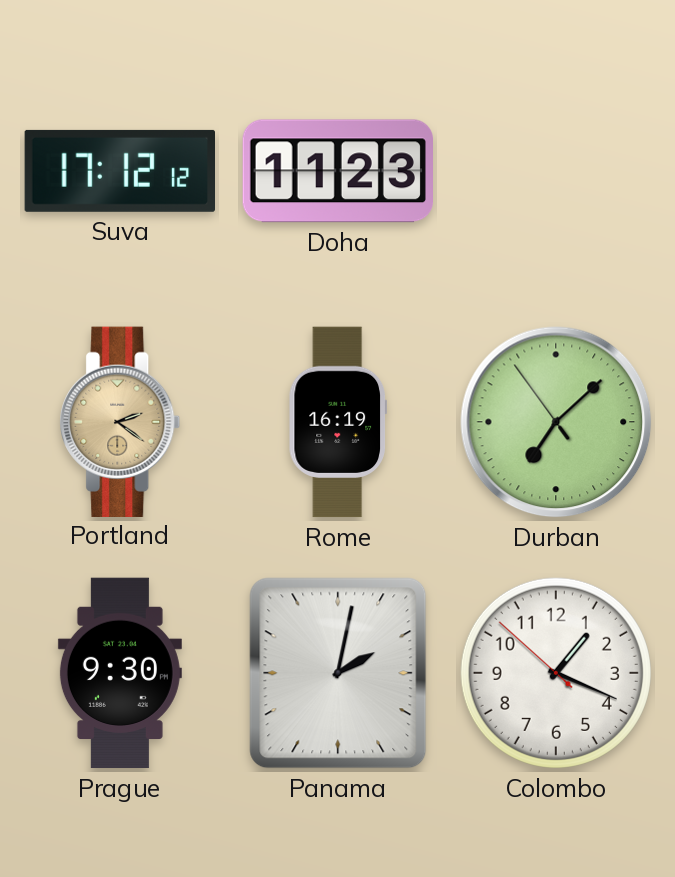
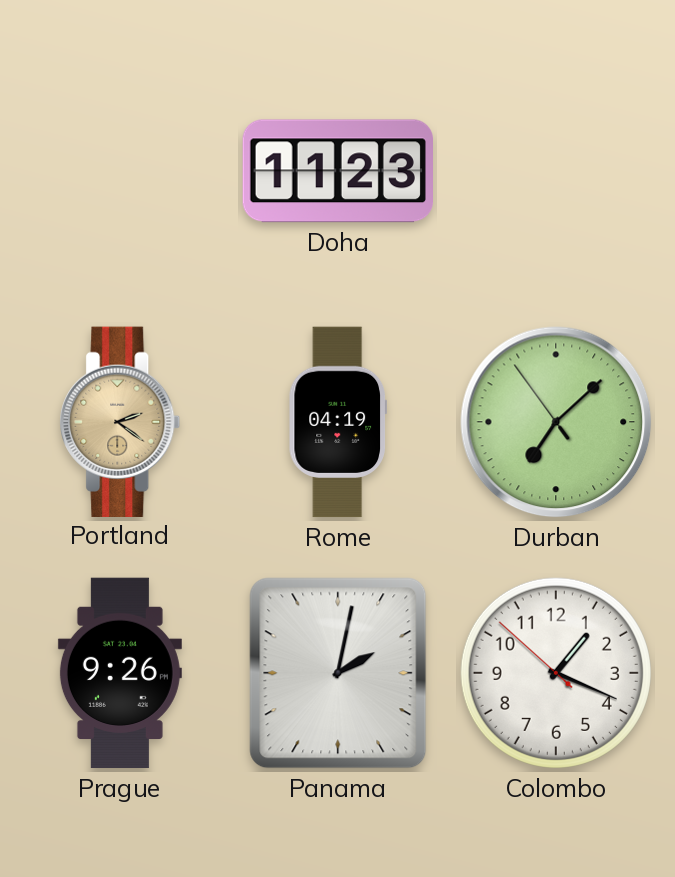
Suva: 17:12 -> none (119, 171)
Rome: 16:19 -> 04:19 (338, 422)
Prague: 9:30 -> 9:26 (120, 673)
